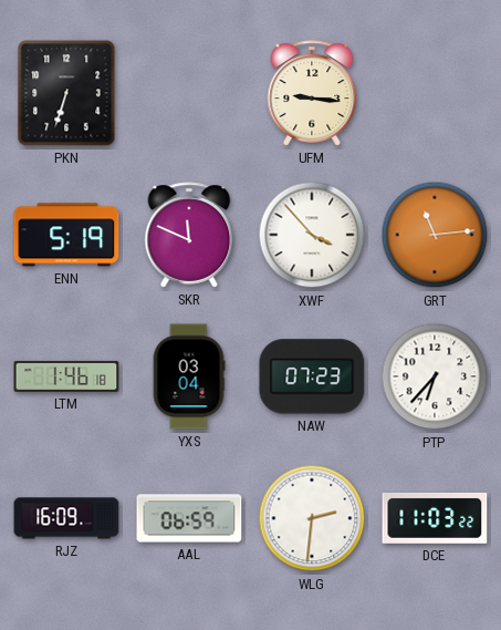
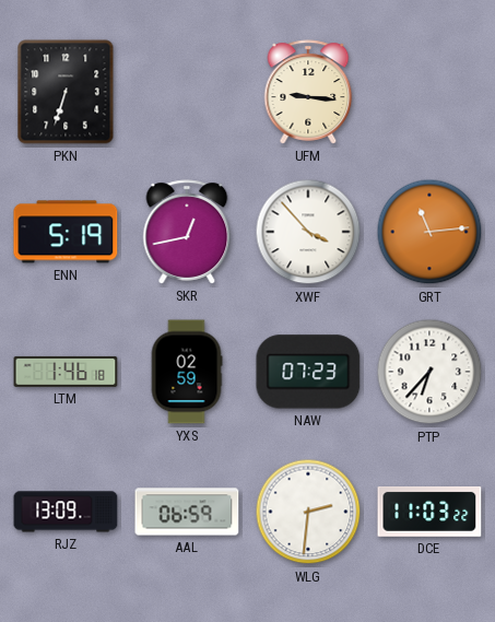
SKR: 11:49 -> 12:43 (187, 232)
YXS: 03:04 -> 02:59 (187, 372)
RJZ: 16:09 -> 13:09 (66, 512)
